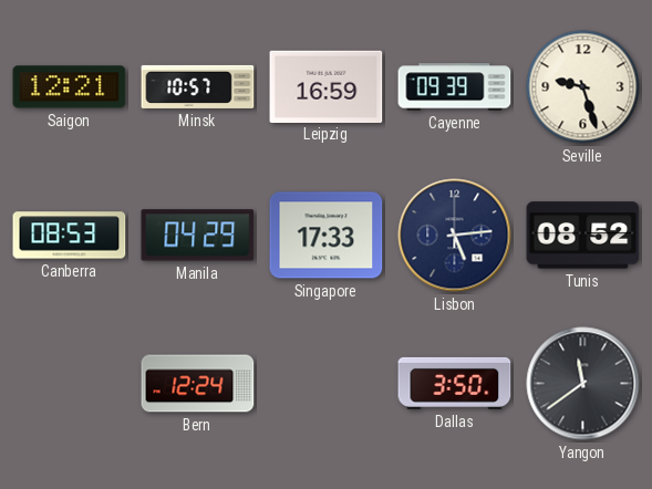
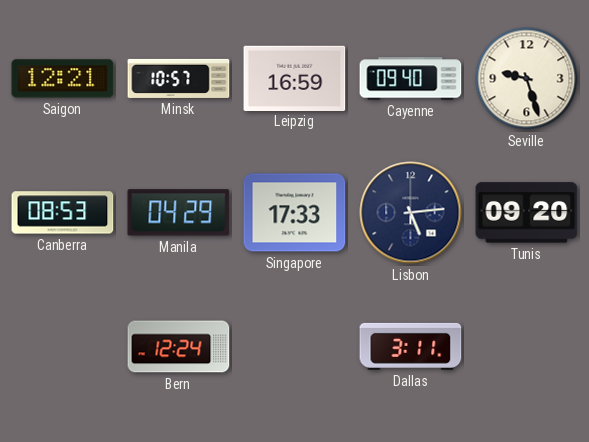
Cayenne: 09:39 -> 09:40 (411, 79)
Tunis: 08:52 -> 09:20 (527, 213)
Dallas: 3:50 -> 3:11 (411, 346)
Yangon: 11:39 -> none (583, 384)
